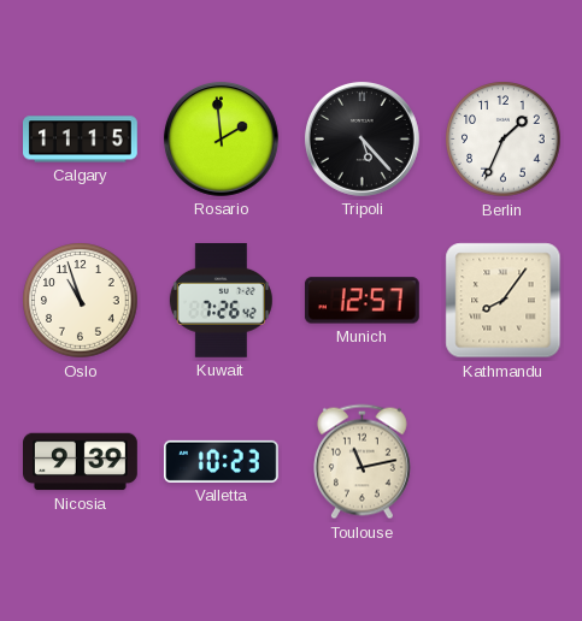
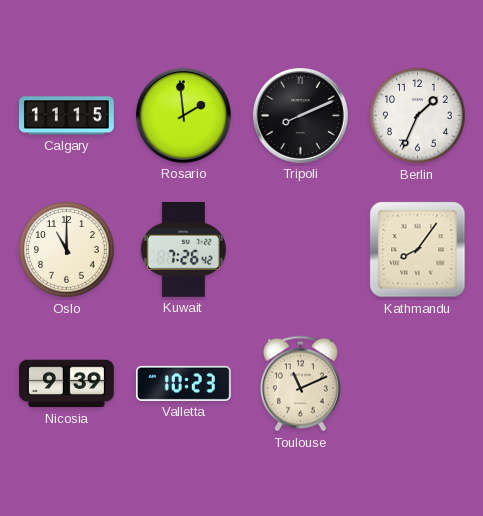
Tripoli: 5:23 -> 8:11 (300, 115)
Oslo: 10:57 -> 11:00 (67, 250)
Munich: 12:57 -> none (361, 301)
Toulouse: 11:13 -> 11:11 (300, 384)
